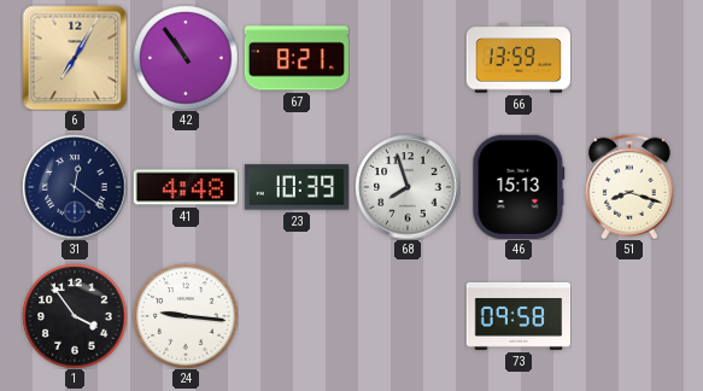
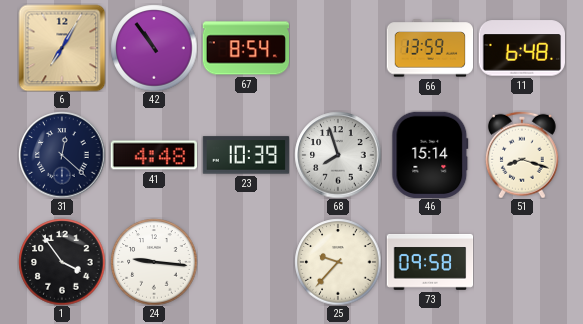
67: 8:21 -> 8:54 (246, 48)
11: none -> 6:48 (522, 48)
31: 12:21 -> 12:22 (62, 155)
46: 15:13 -> 15:14 (430, 154)
25: none -> 9:37 (338, 262)
